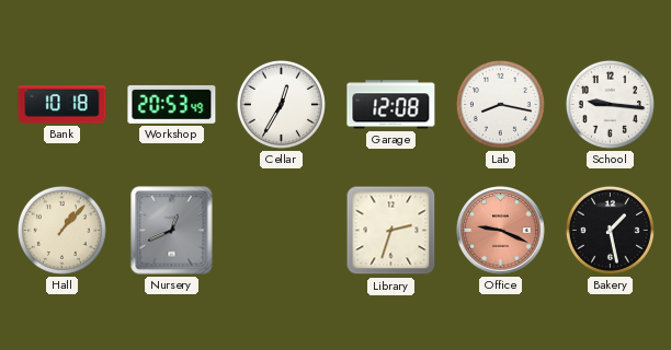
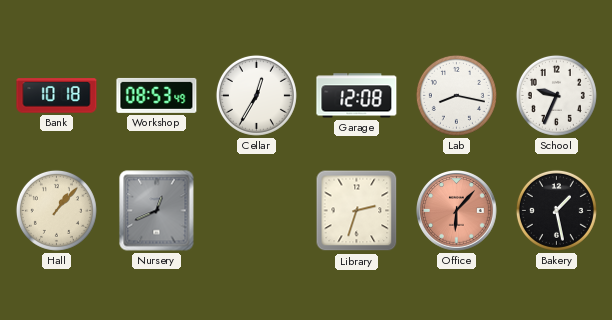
Workshop: 20:53 -> 08:53 (157, 95)
School: 9:16 -> 9:34 (556, 95)
Office: 9:19 -> 6:07 (457, 211)
